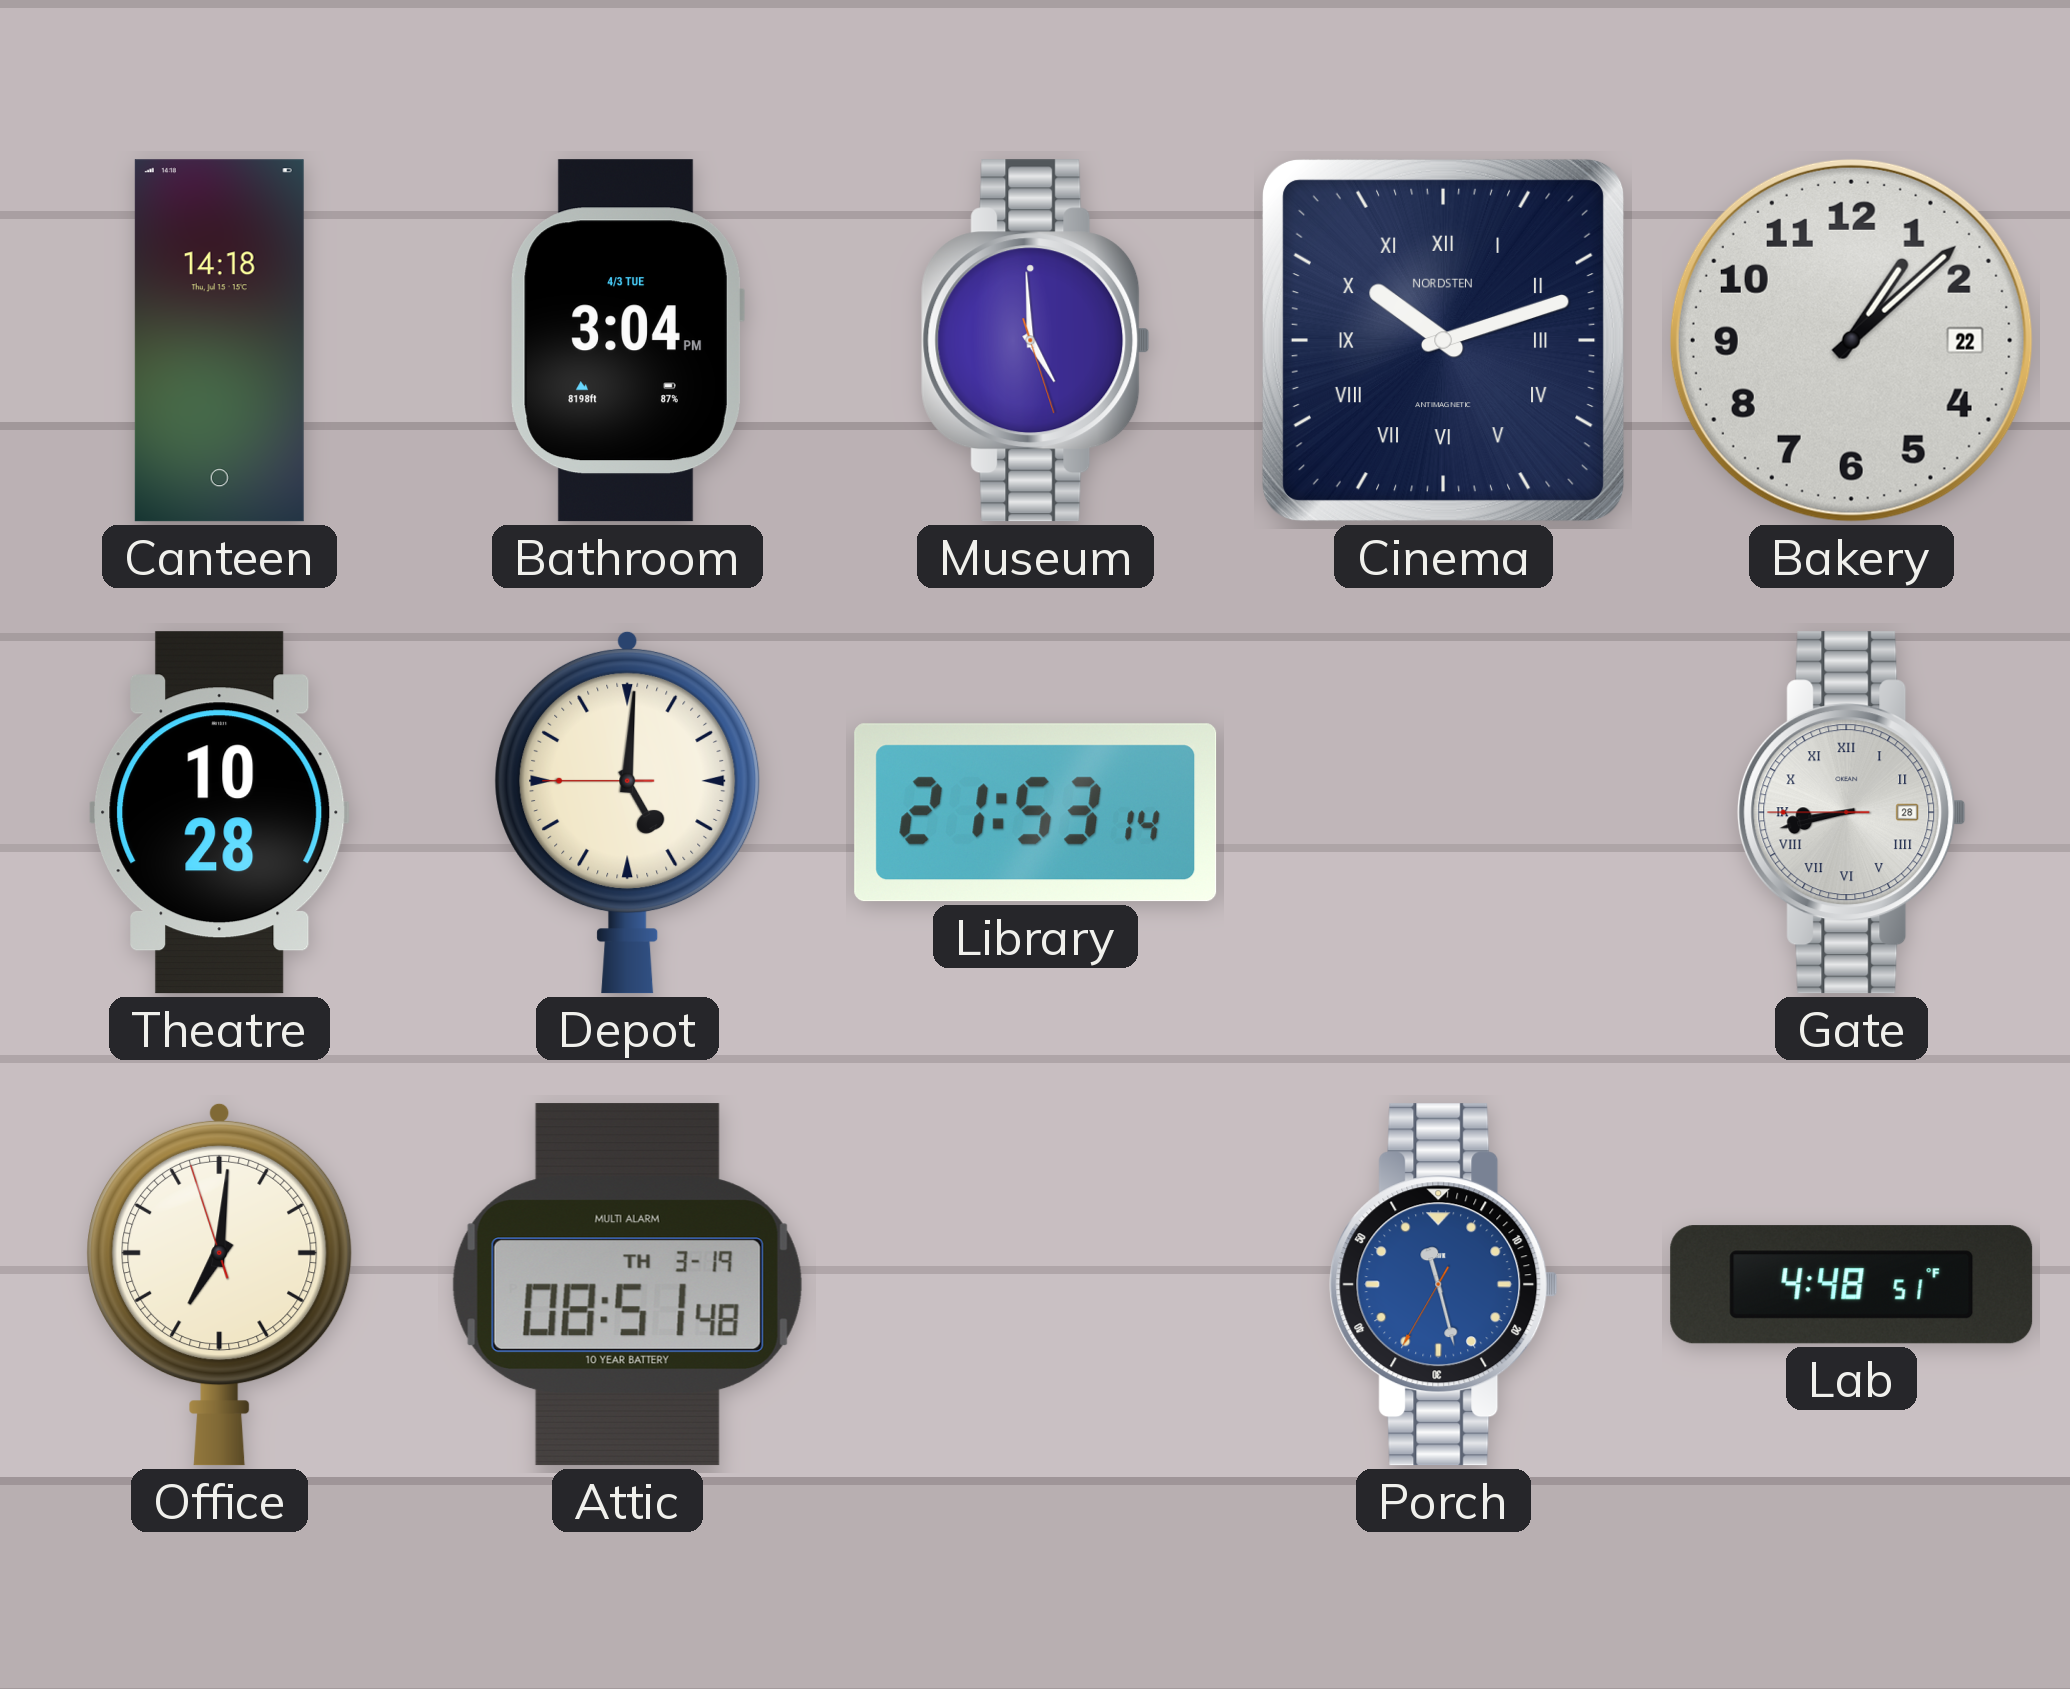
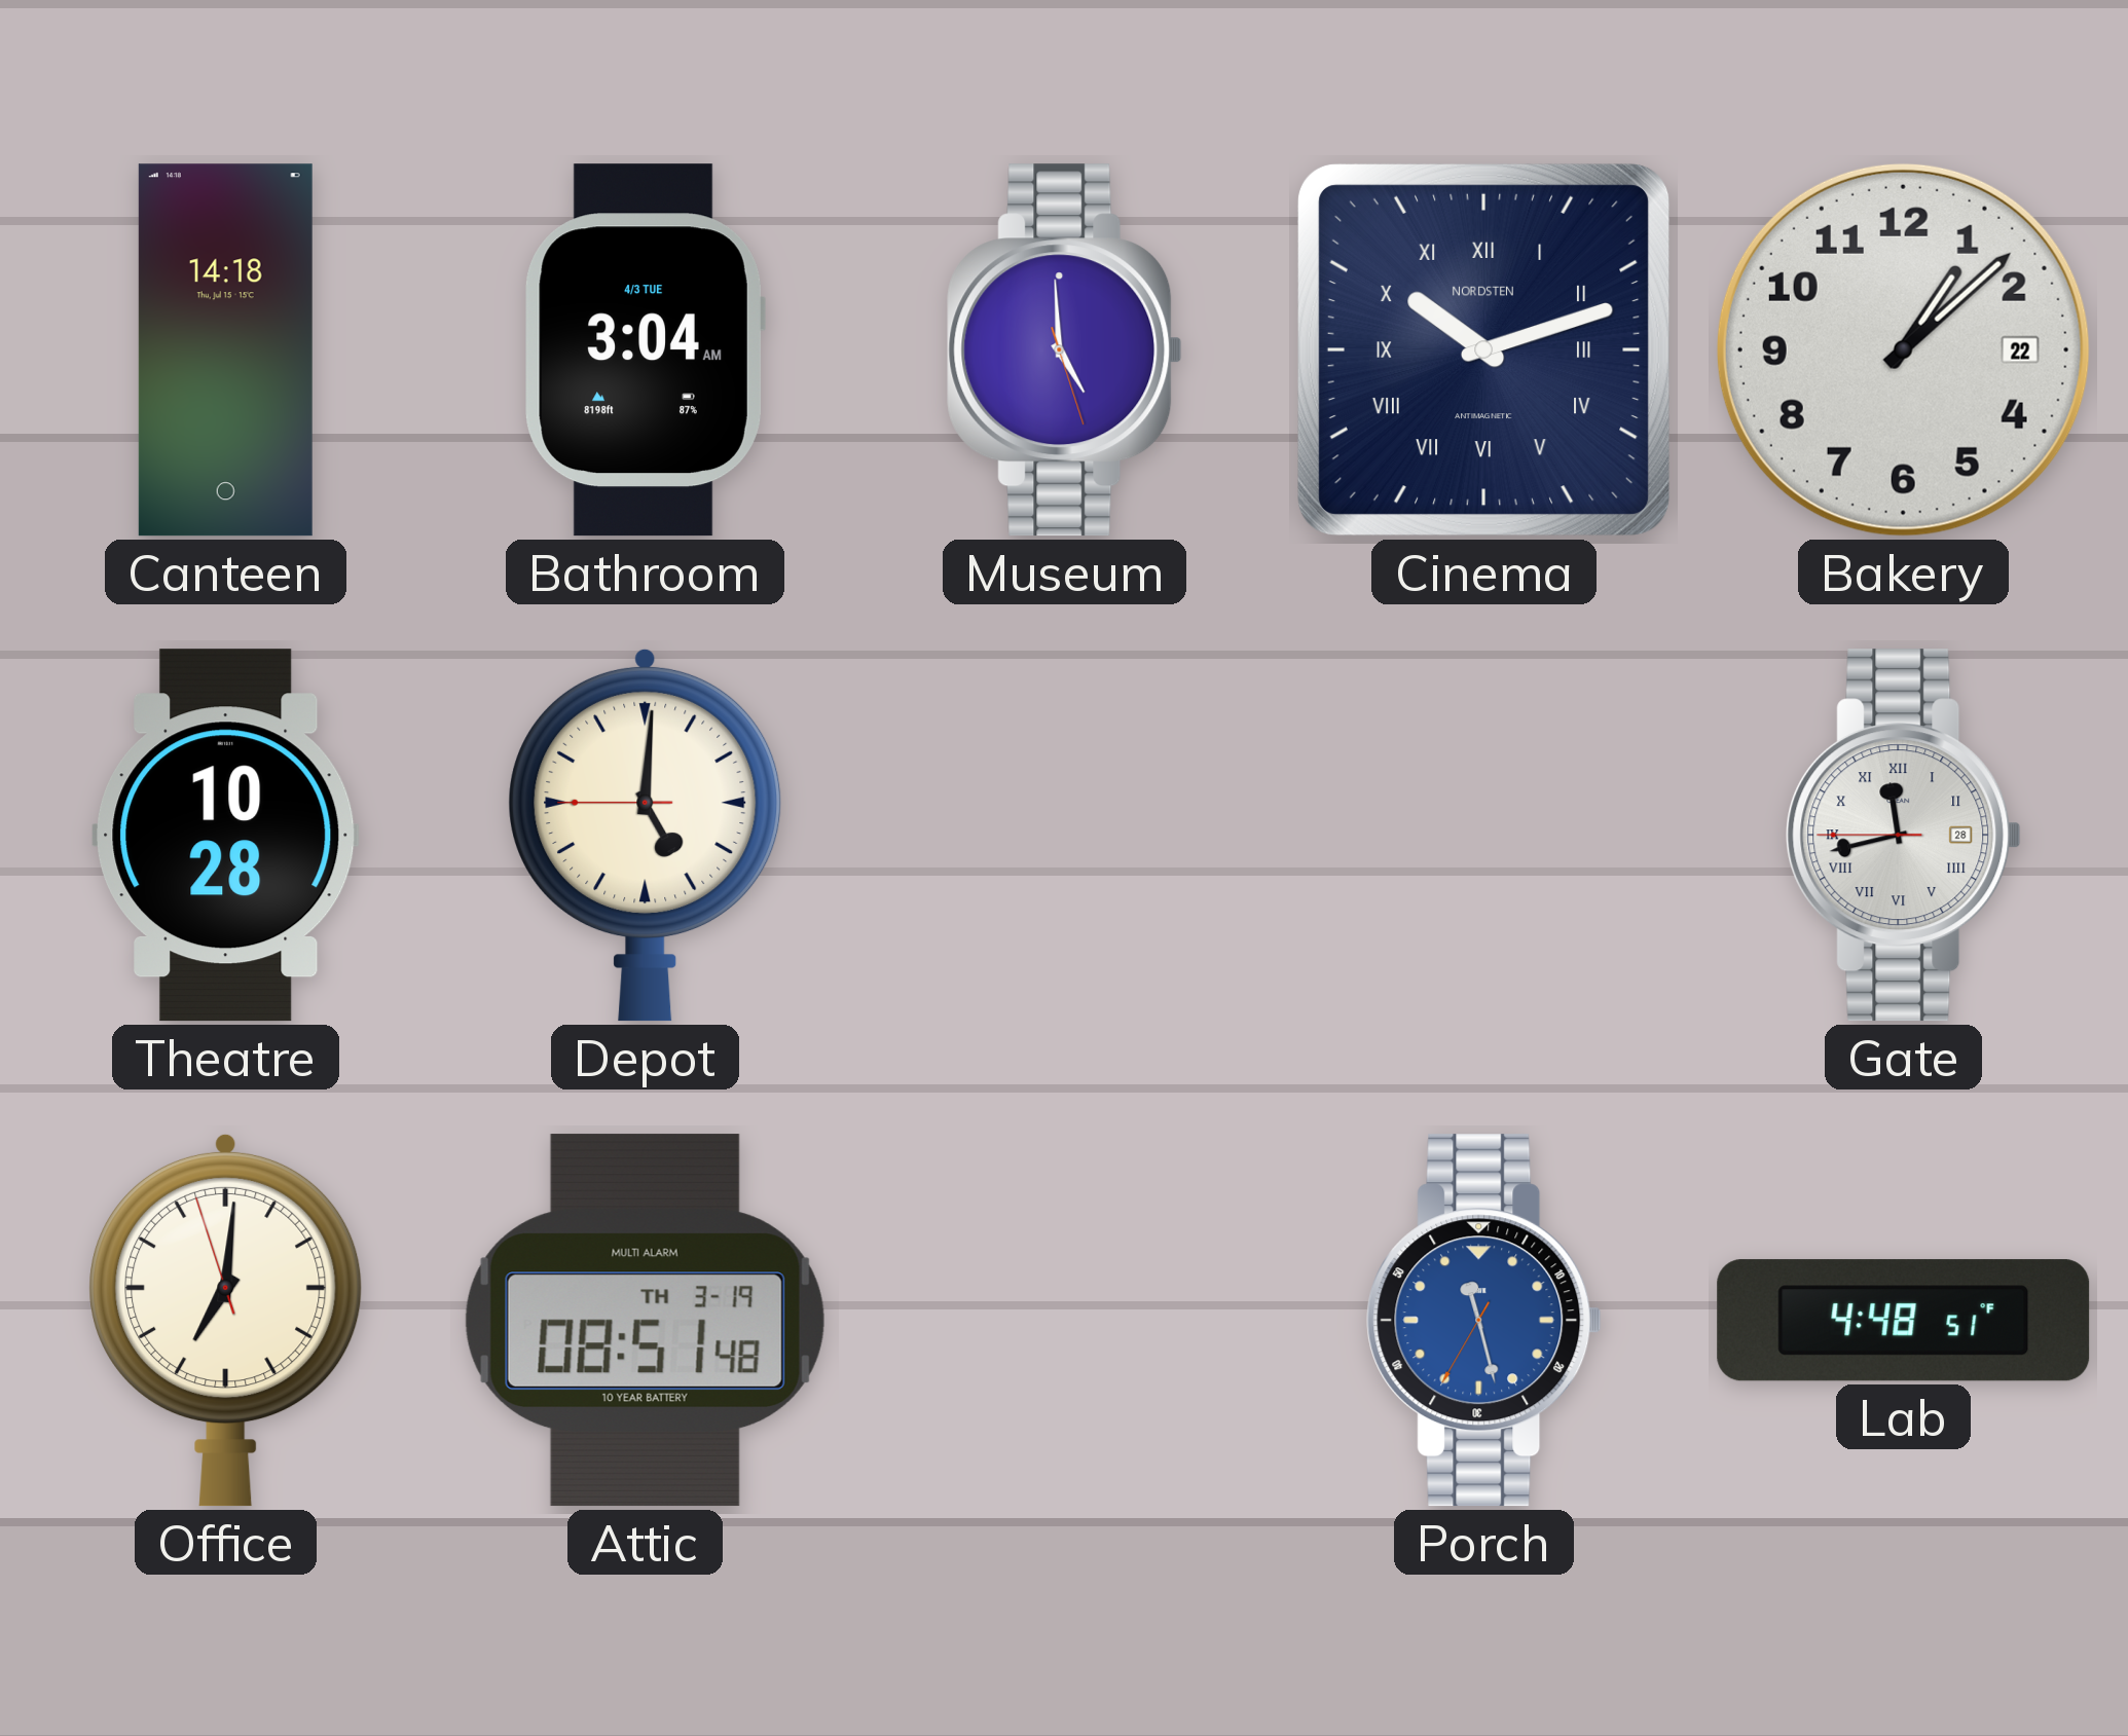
Bathroom: 3:04 PM -> 3:04 AM (645, 350)
Library: 21:53 -> none (1036, 813)
Gate: 8:42 -> 11:42 (1904, 836)
